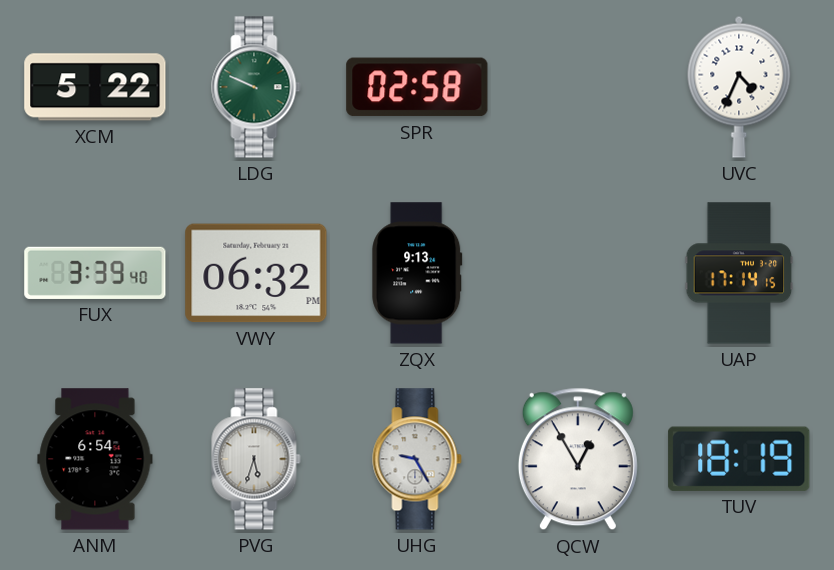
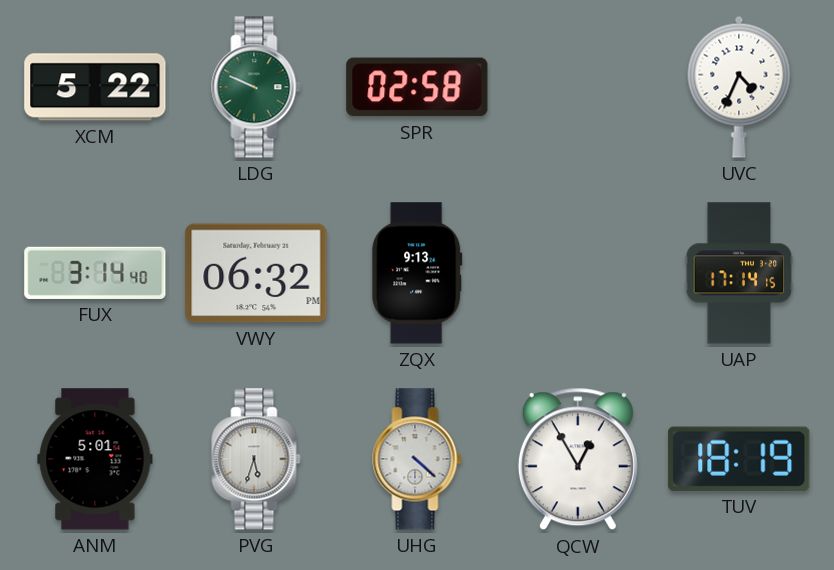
FUX: 3:39 -> 3:14 (95, 273)
ANM: 6:54 -> 5:01 (95, 459)
UHG: 9:25 -> 4:22 (417, 459)
